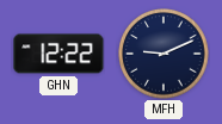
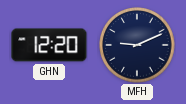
GHN: 12:22 -> 12:20 (49, 45)
